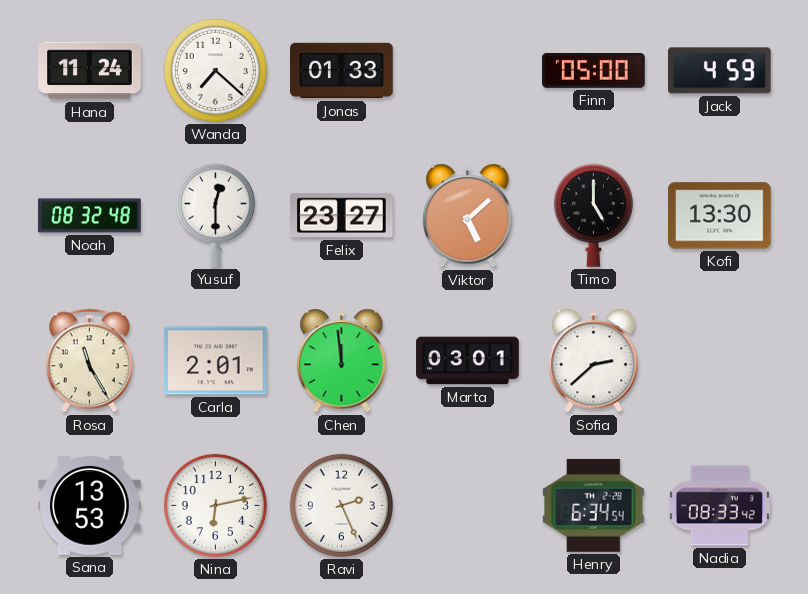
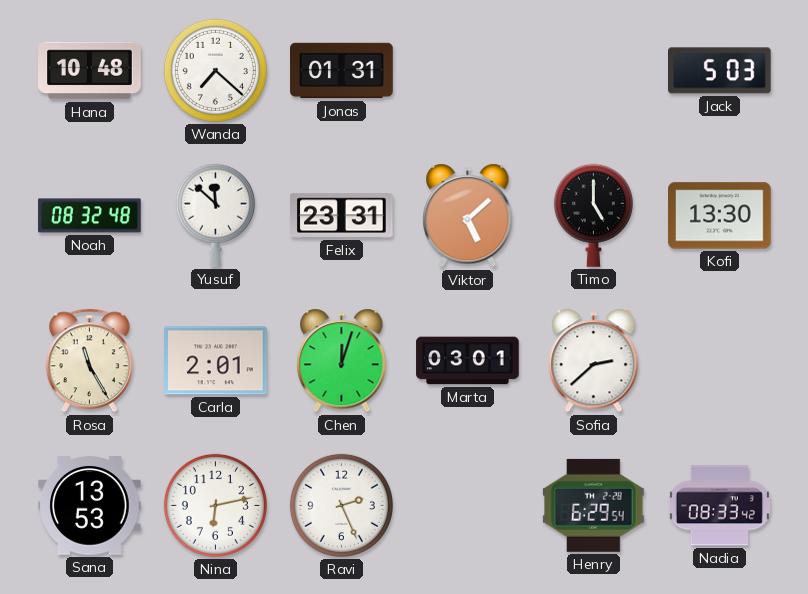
Hana: 11:24 -> 10:48 (90, 71)
Jonas: 01:33 -> 01:31 (342, 71)
Finn: 05:00 -> none (594, 70)
Jack: 4:59 -> 5:03 (720, 71)
Yusuf: 12:30 -> 11:52 (215, 215)
Felix: 23:27 -> 23:31 (342, 216)
Chen: 11:59 -> 12:03 (342, 361)
Henry: 6:34 -> 6:29 (594, 505)
